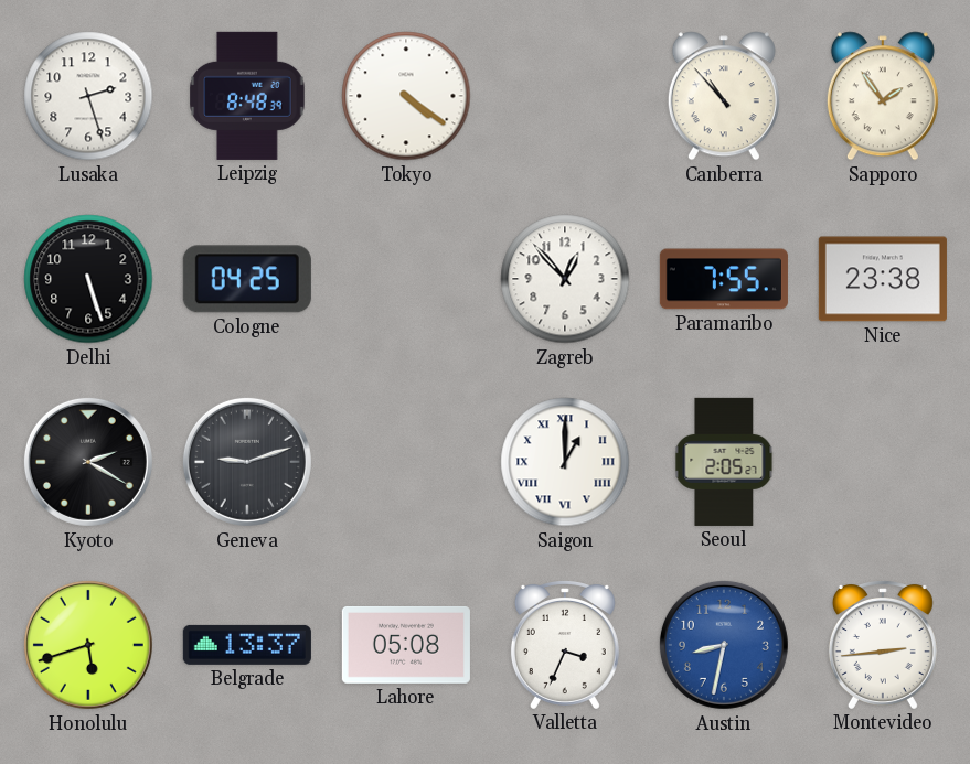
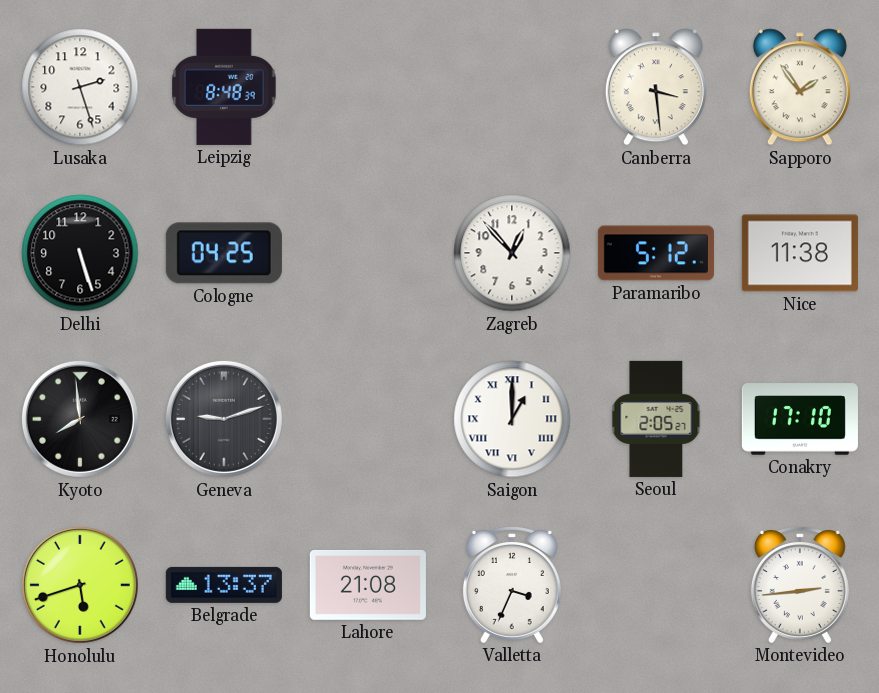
Tokyo: 4:21 -> none (406, 96)
Canberra: 10:53 -> 3:29 (656, 87)
Paramaribo: 7:55 -> 5:12 (656, 253)
Nice: 23:38 -> 11:38 (800, 253)
Kyoto: 2:20 -> 7:59 (80, 419)
Conakry: none -> 17:10 (800, 419)
Lahore: 05:08 -> 21:08 (368, 585)
Austin: 8:32 -> none (724, 645)
